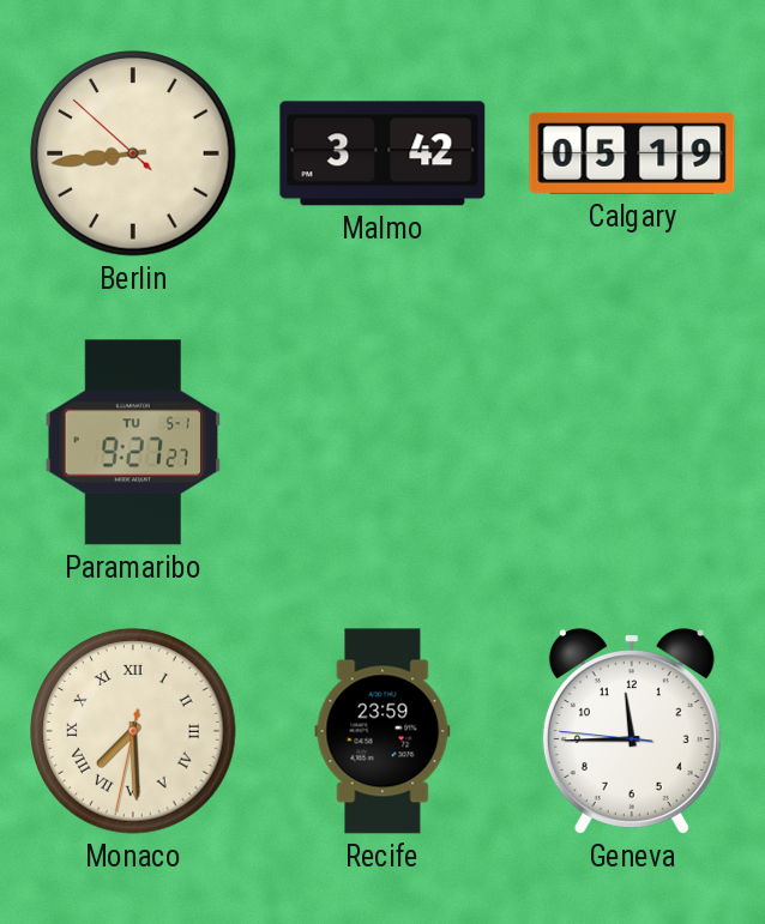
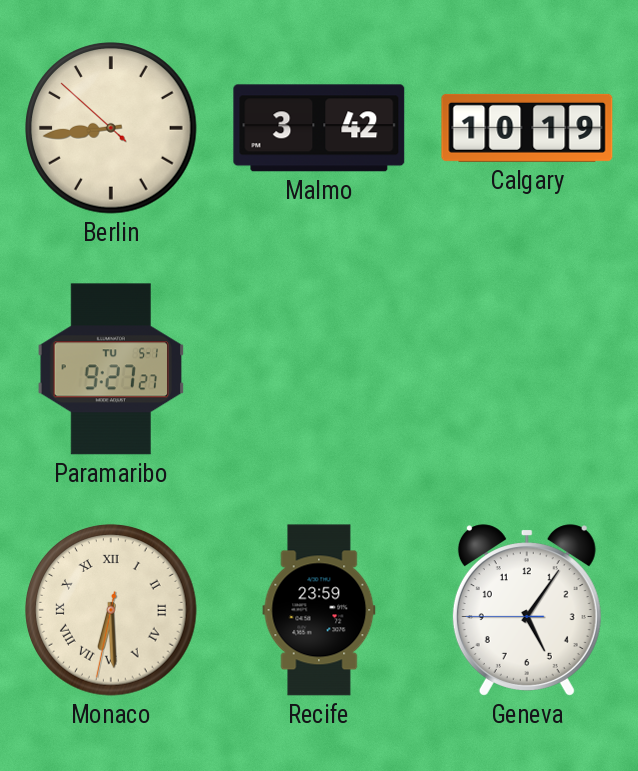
Calgary: 05:19 -> 10:19 (527, 128)
Monaco: 7:29 -> 6:29 (111, 610)
Geneva: 11:44 -> 5:05 (527, 610)
